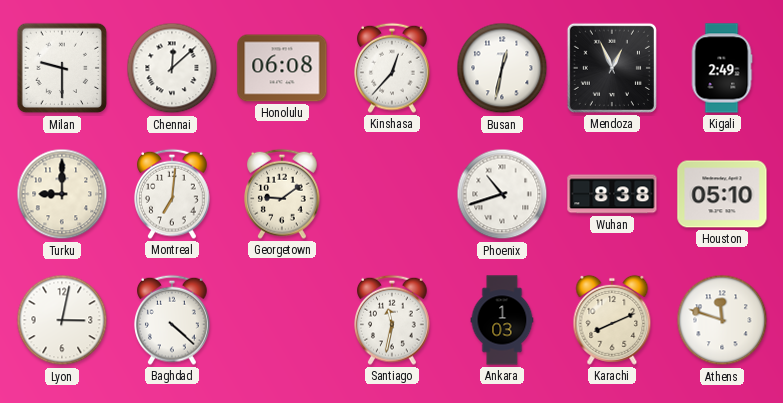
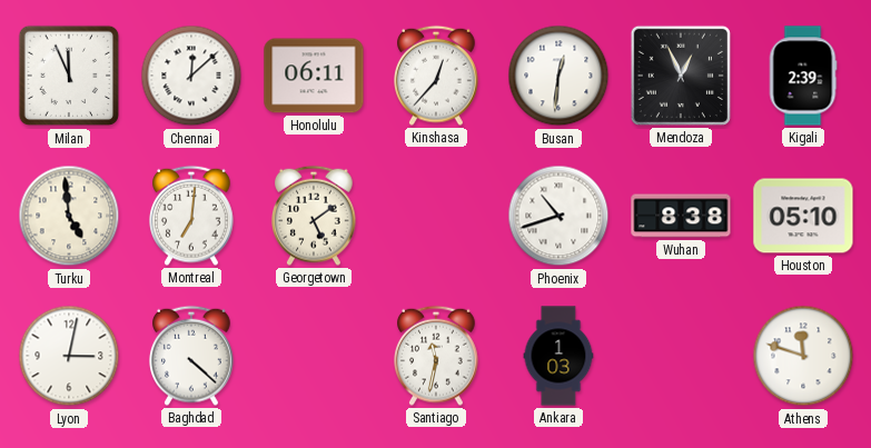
Milan: 9:30 -> 11:56 (69, 76)
Honolulu: 06:08 -> 06:11 (314, 76)
Busan: 12:32 -> 12:31 (558, 76)
Kigali: 2:49 -> 2:39 (803, 76)
Turku: 9:00 -> 4:59 (69, 216)
Georgetown: 9:09 -> 5:09 (315, 216)
Karachi: 8:11 -> none (612, 320)
